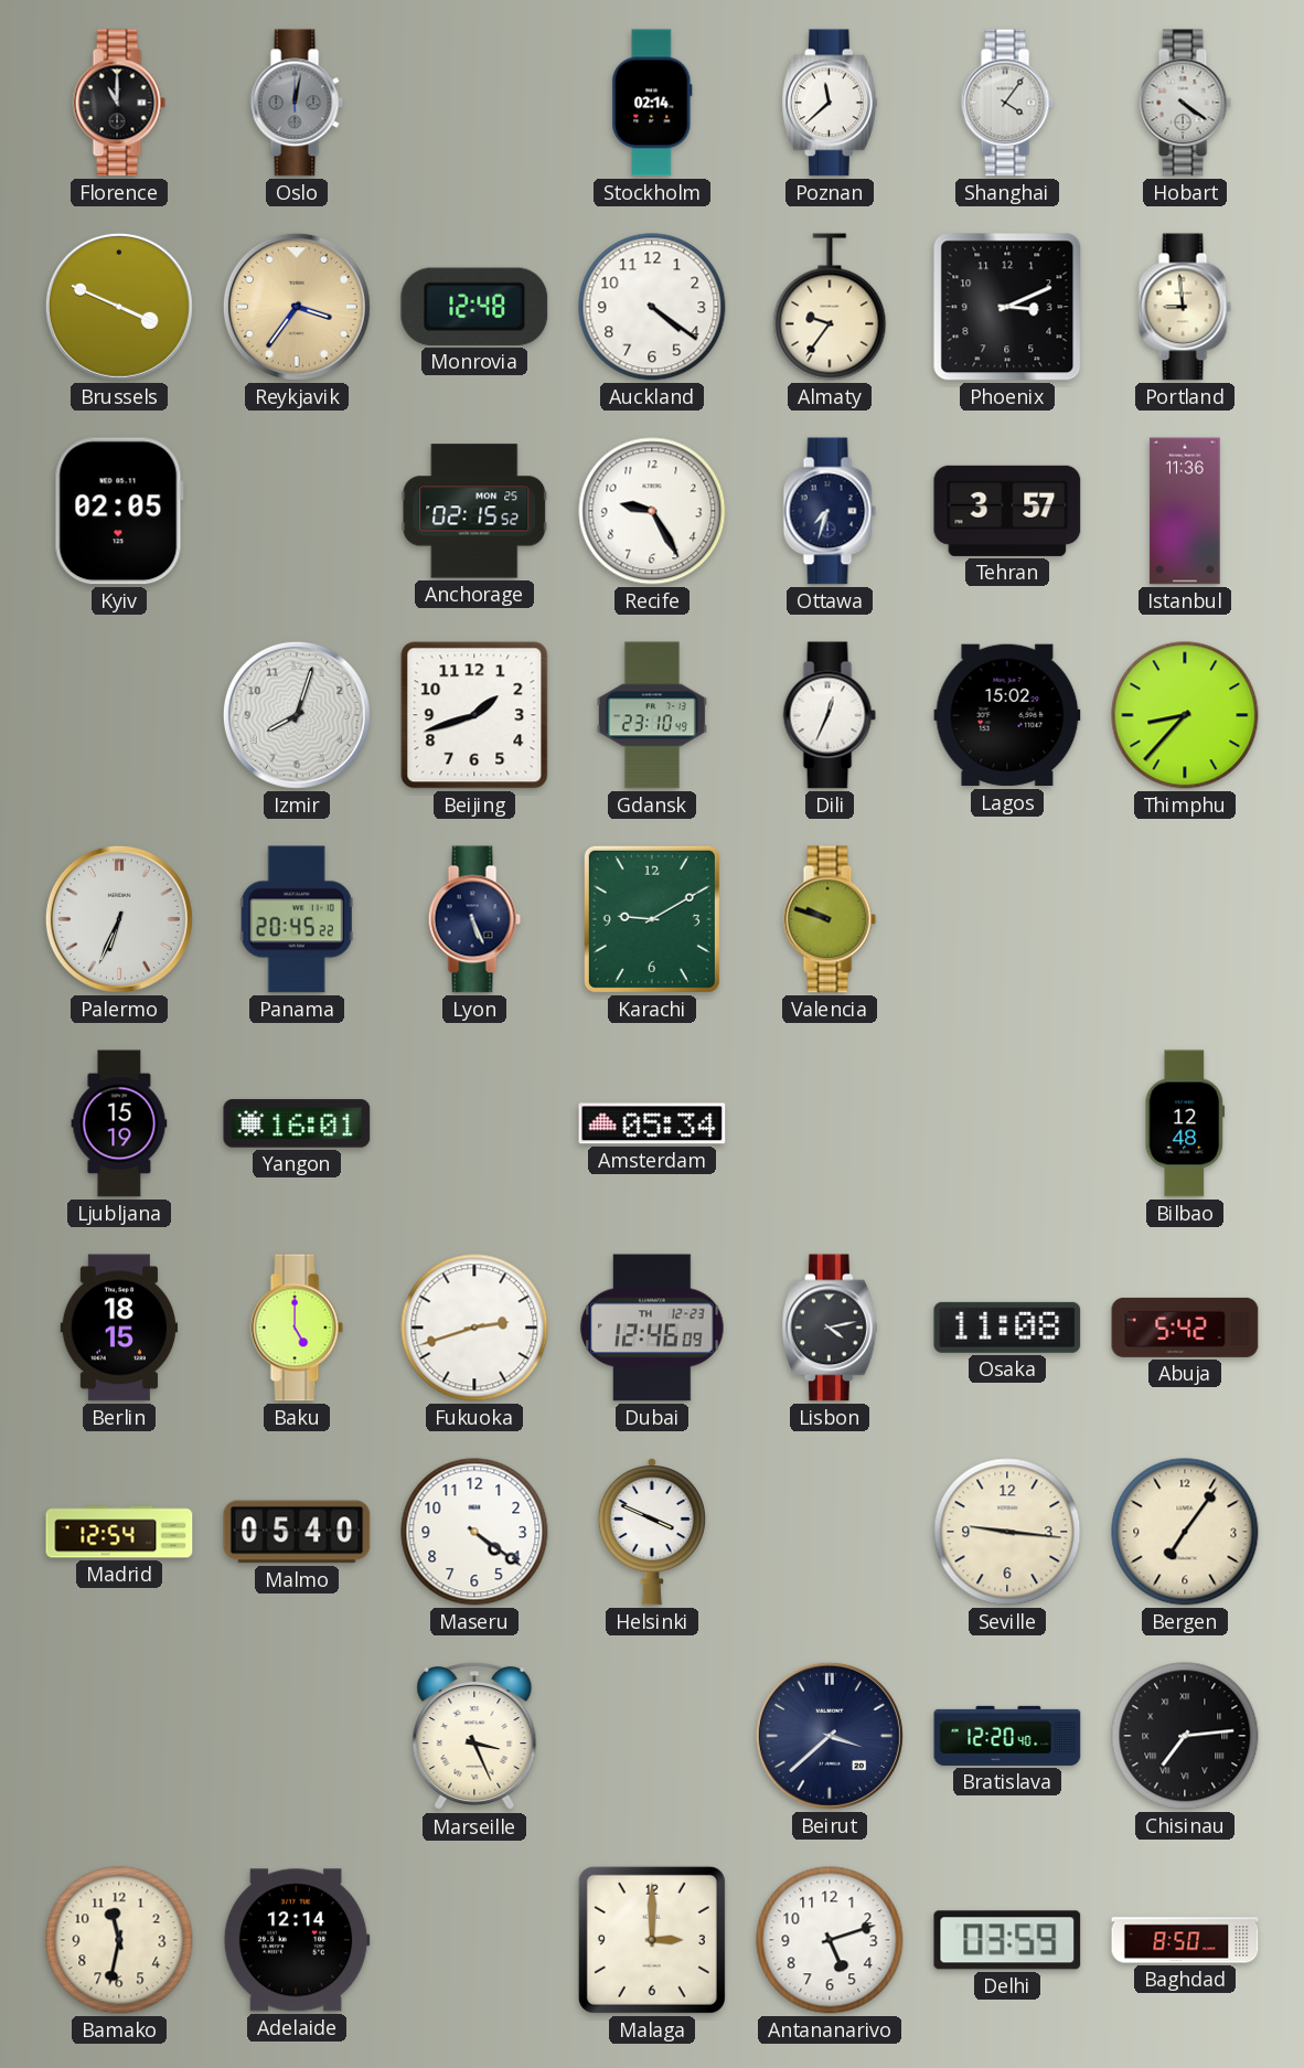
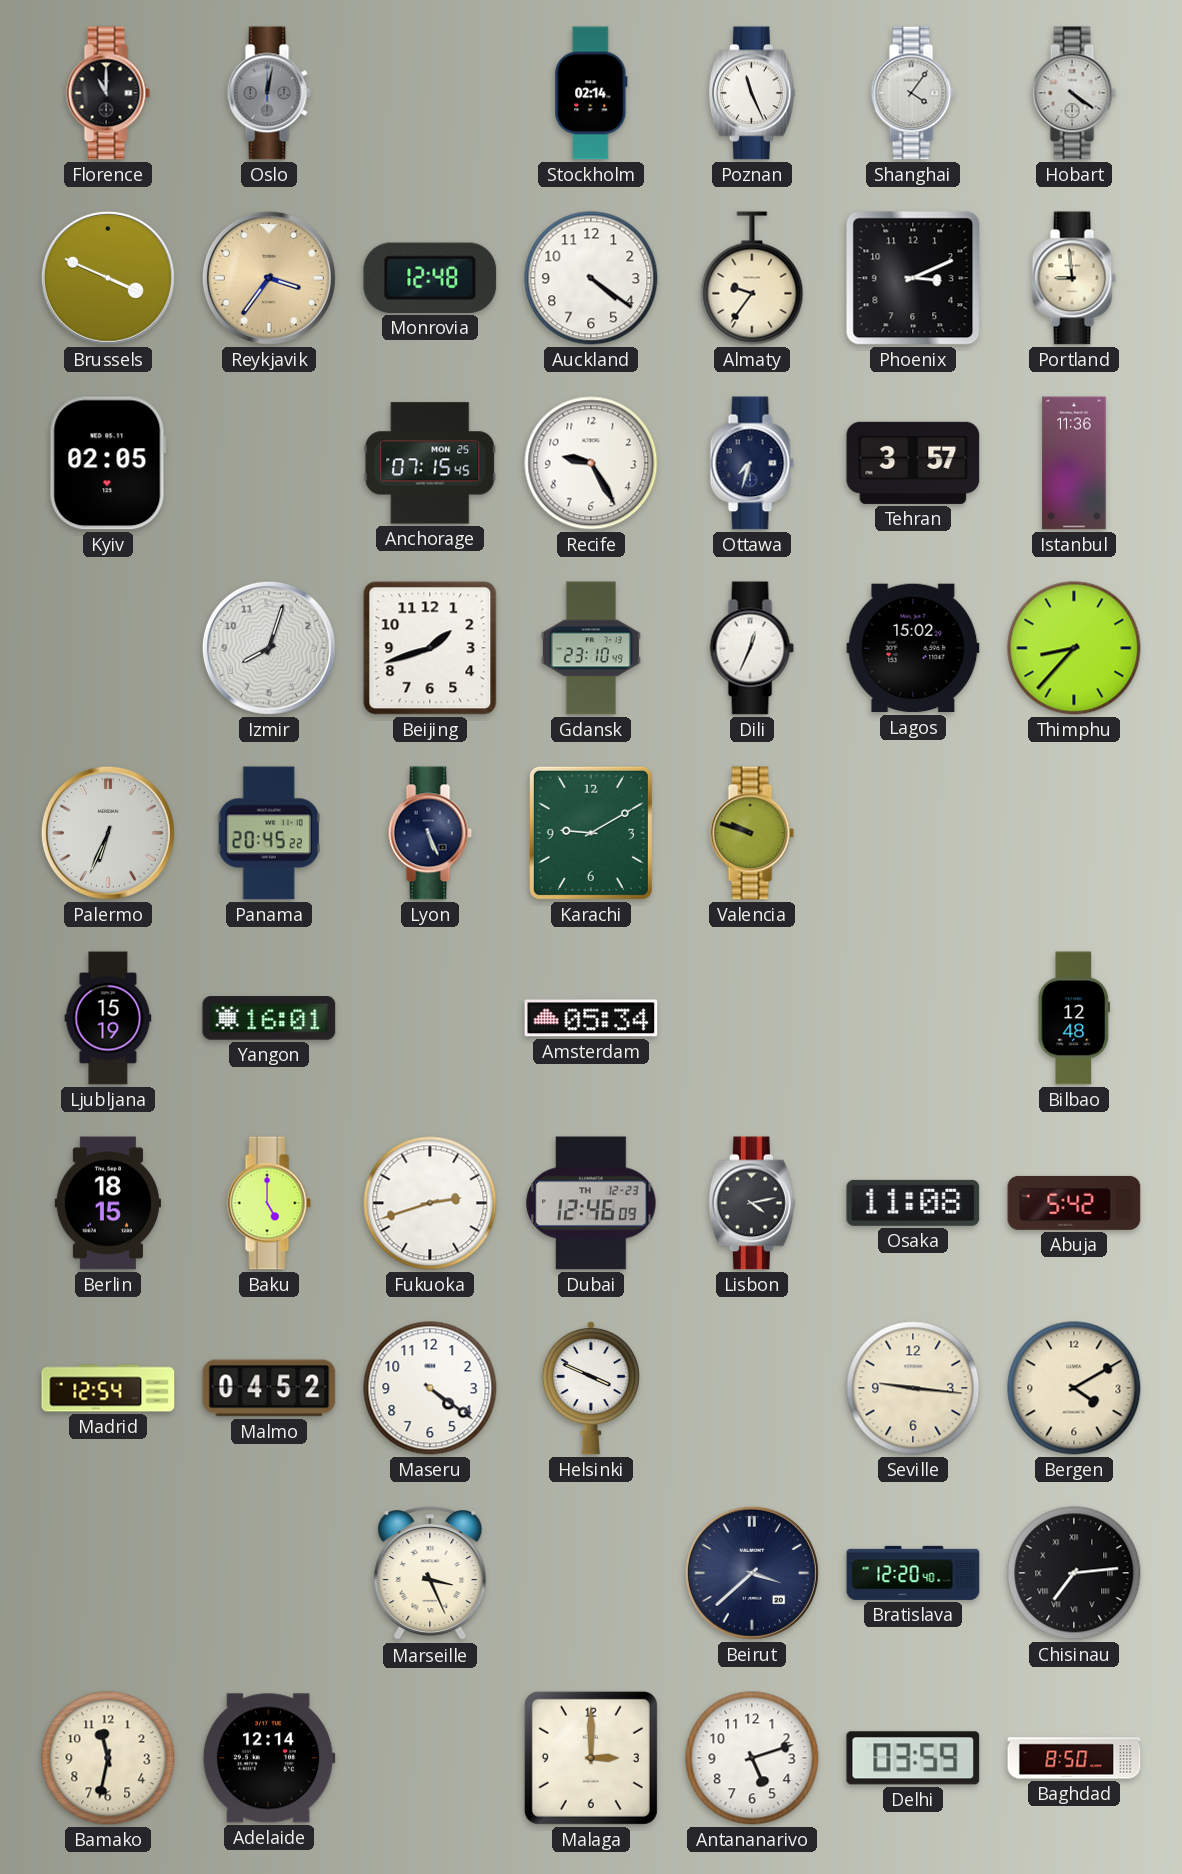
Poznan: 11:38 -> 11:26 (752, 93)
Anchorage: 02:15 -> 07:15 (430, 463)
Malmo: 05:40 -> 04:52 (269, 1388)
Bergen: 7:06 -> 4:10 (1074, 1388)
